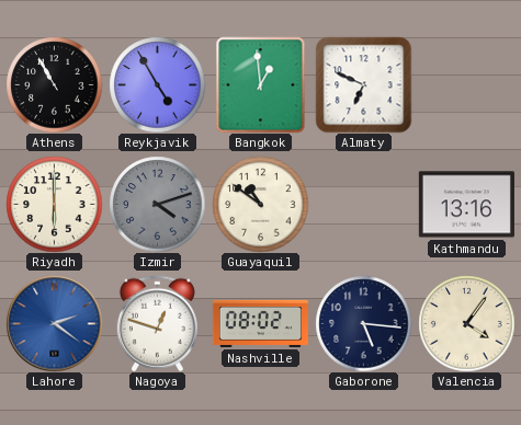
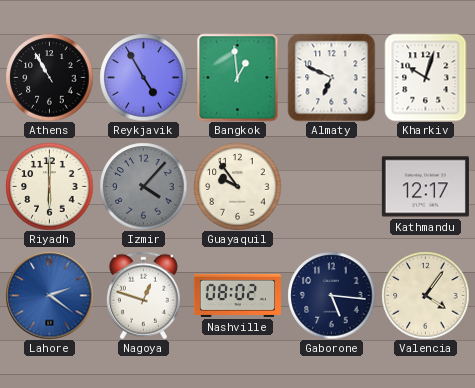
Kharkiv: none -> 10:03 (426, 77)
Izmir: 4:12 -> 4:07 (143, 186)
Guayaquil: 10:51 -> 9:54 (237, 186)
Kathmandu: 13:16 -> 12:17 (425, 187)
